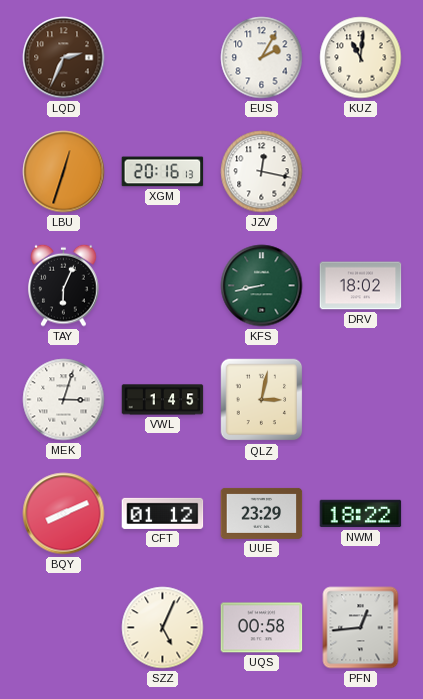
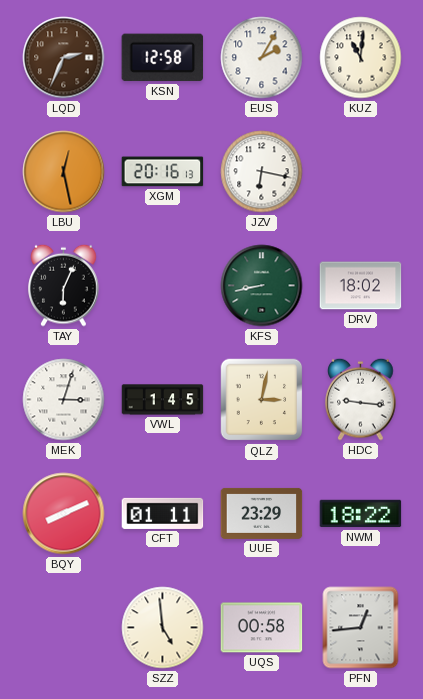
KSN: none -> 12:58 (163, 58)
LBU: 12:33 -> 12:28 (64, 172)
JZV: 12:17 -> 6:17 (262, 172)
HDC: none -> 9:16 (361, 399)
CFT: 01:12 -> 01:11 (163, 513)
SZZ: 5:04 -> 4:59 (163, 628)
